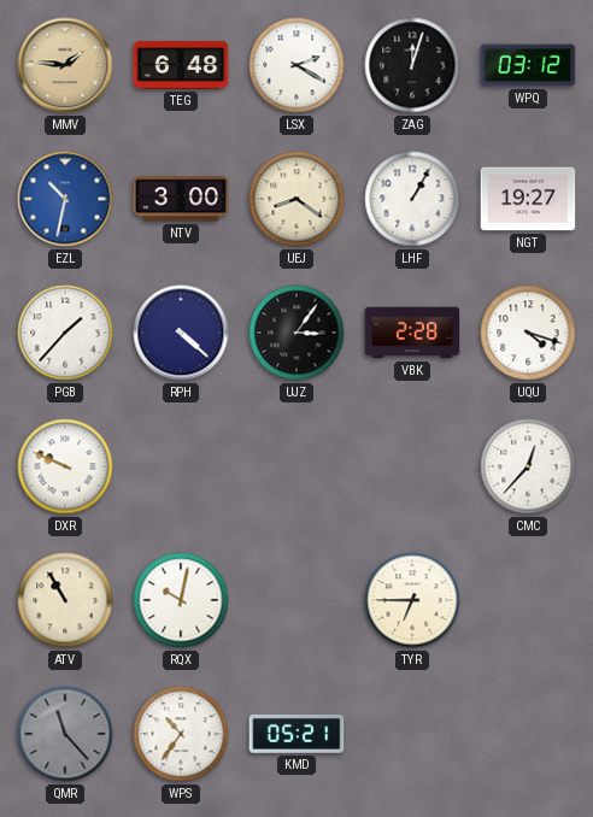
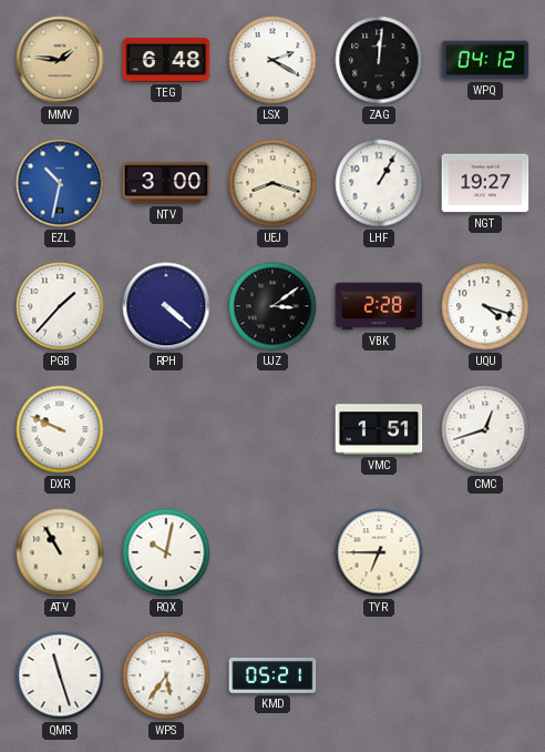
ZAG: 12:03 -> 12:01 (379, 60)
WPQ: 03:12 -> 04:12 (485, 60)
UEJ: 8:21 -> 8:18 (272, 183)
UJZ: 3:06 -> 3:09 (272, 306)
VMC: none -> 1:51 (379, 429)
CMC: 12:37 -> 12:42 (485, 429)
QMR: 11:23 -> 11:27 (60, 675)
QMR dial: grey -> white (60, 675)
WPS: 10:36 -> 5:36 (166, 675)
